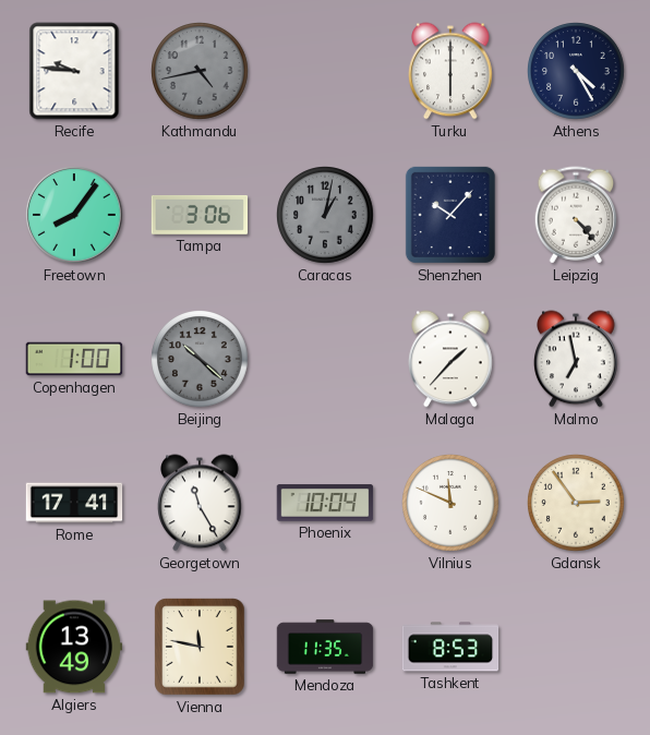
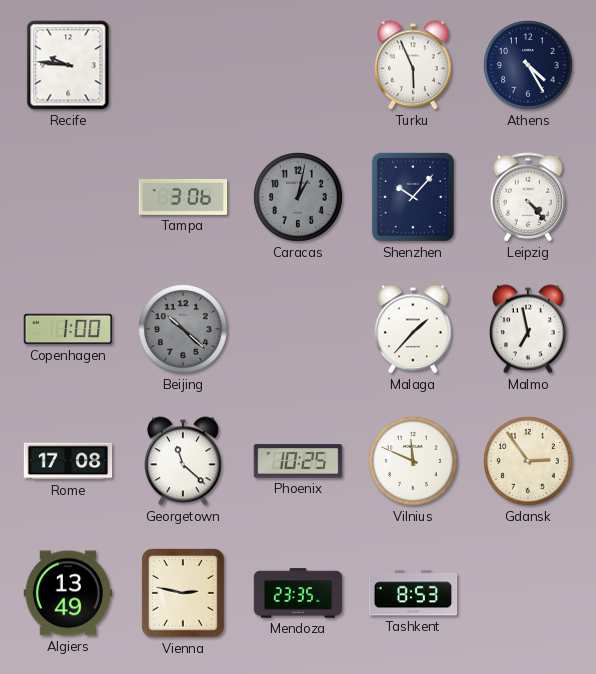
Kathmandu: 4:43 -> none (201, 72)
Turku: 6:00 -> 5:56 (414, 65)
Freetown: 8:06 -> none (75, 216)
Rome: 17:41 -> 17:08 (68, 461)
Georgetown: 11:25 -> 11:22 (184, 461)
Phoenix: 10:04 -> 10:25 (298, 461)
Vienna: 11:47 -> 2:47 (183, 593)
Mendoza: 11:35 -> 23:35 (298, 593)
